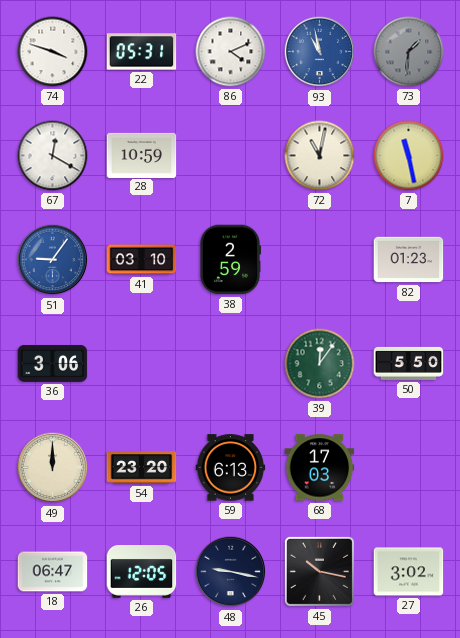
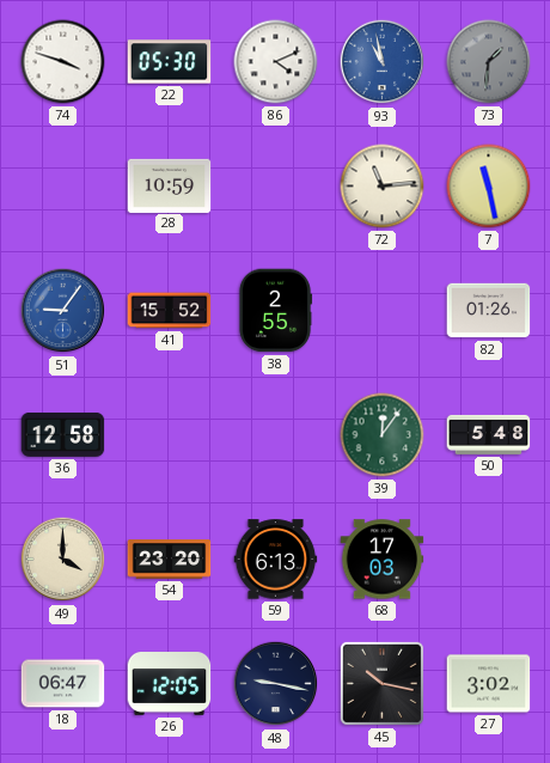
22: 05:31 -> 05:30 (170, 62)
67: 12:20 -> none (53, 156)
72: 11:02 -> 11:14 (383, 187)
41: 03:10 -> 15:52 (170, 311)
38: 2:59 -> 2:55 (275, 311)
82: 01:23 -> 01:26 (489, 311)
36: 3:06 -> 12:58 (63, 434)
50: 5:50 -> 5:48 (489, 434)
49: 12:00 -> 4:00 (63, 560)
